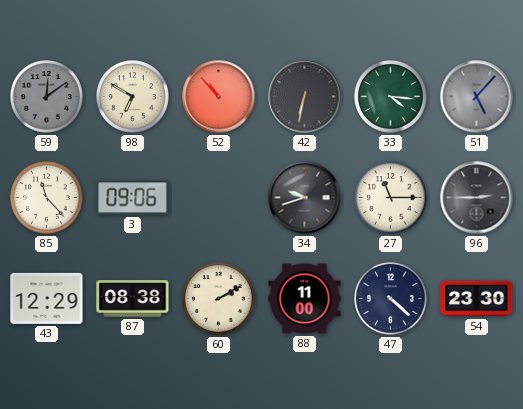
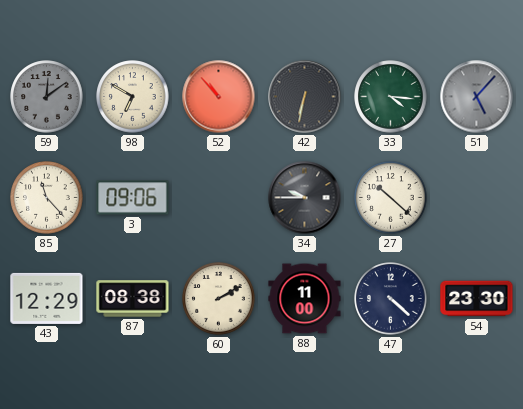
34: 9:42 -> 9:45 (305, 198)
27: 11:15 -> 10:22 (391, 198)
96: 2:45 -> none (477, 198)
